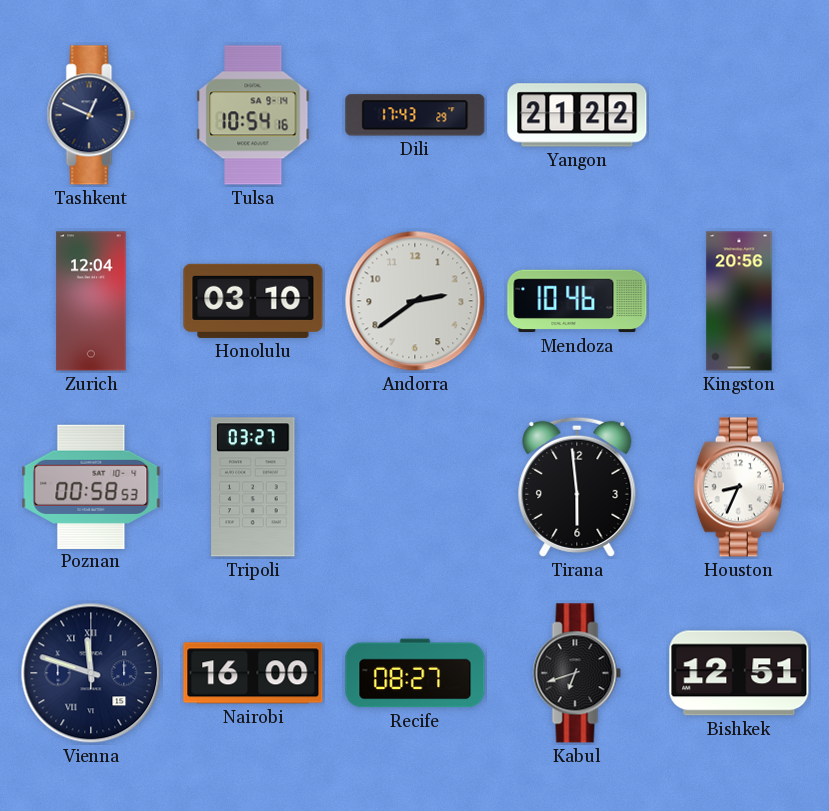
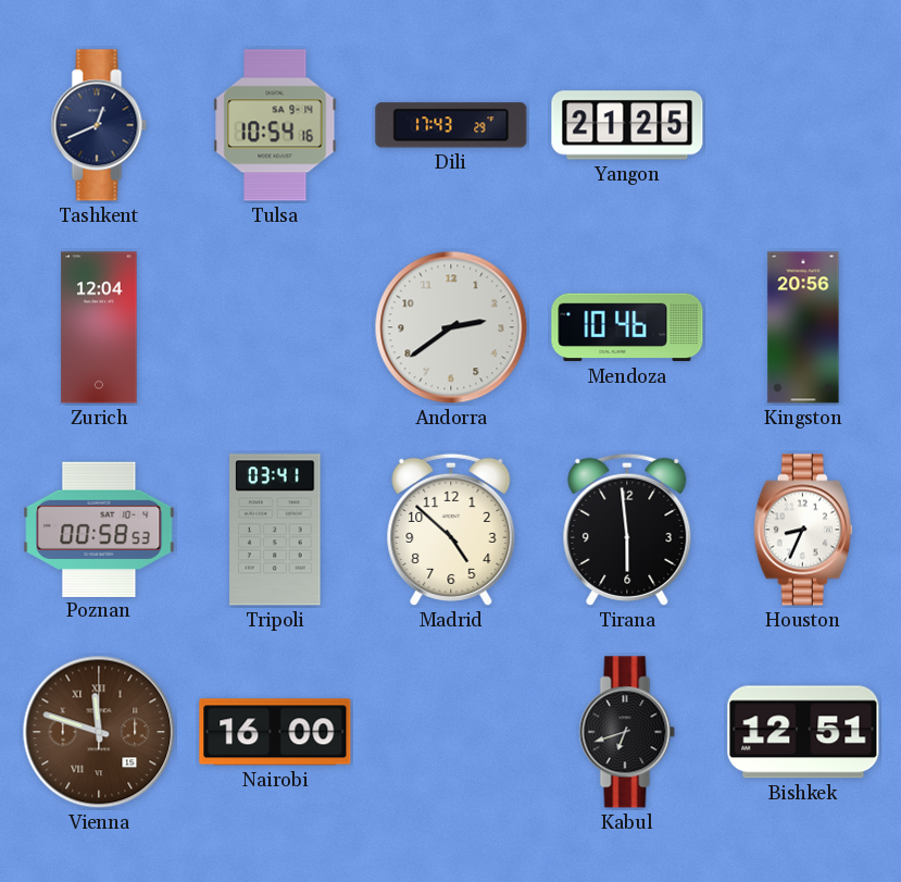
Tashkent: 12:49 -> 12:41 (99, 125)
Yangon: 21:22 -> 21:25 (627, 125)
Honolulu: 03:10 -> none (253, 301)
Tripoli: 03:27 -> 03:41 (275, 530)
Madrid: none -> 4:52 (451, 530)
Vienna dial: navy -> brown (99, 732)
Recife: 08:27 -> none (415, 673)
